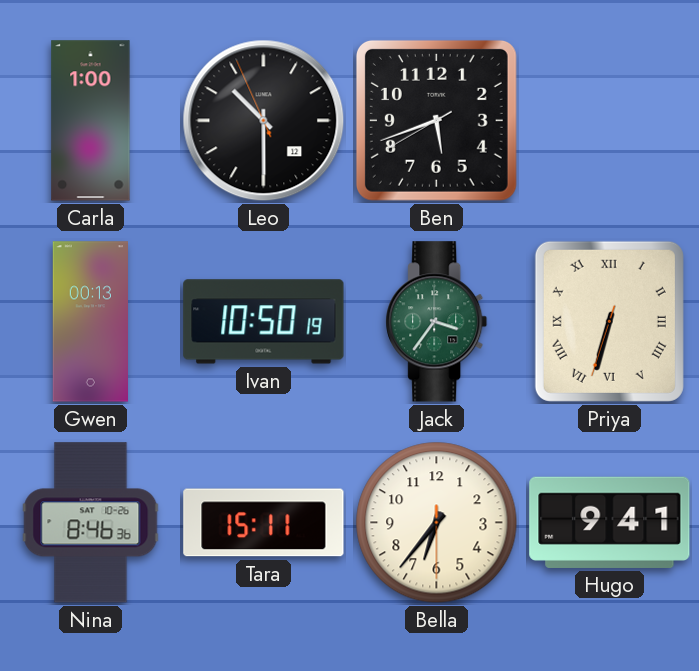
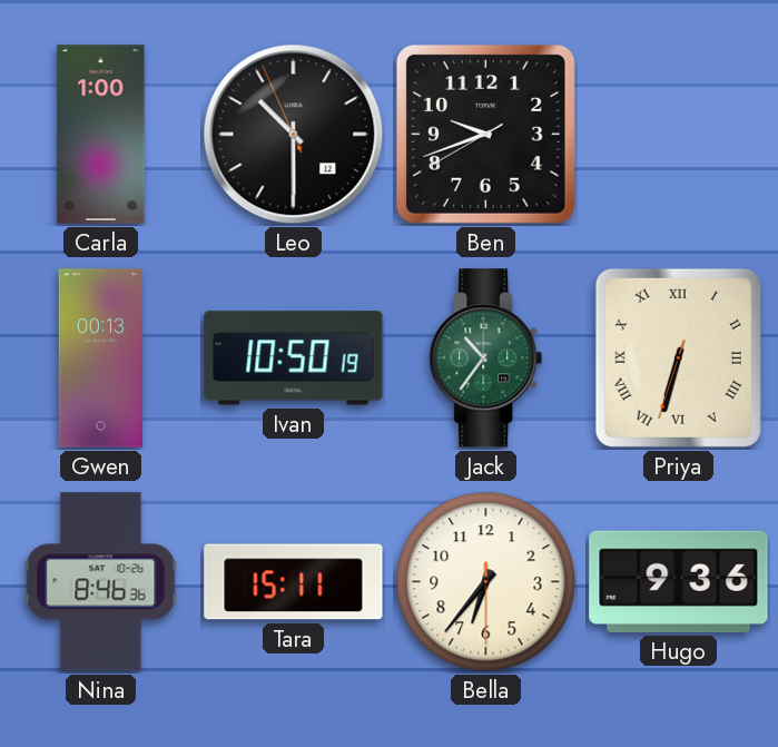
Ben: 5:41 -> 9:41 (485, 134)
Jack: 3:36 -> 10:36 (486, 358)
Hugo: 9:41 -> 9:36 (679, 581)
